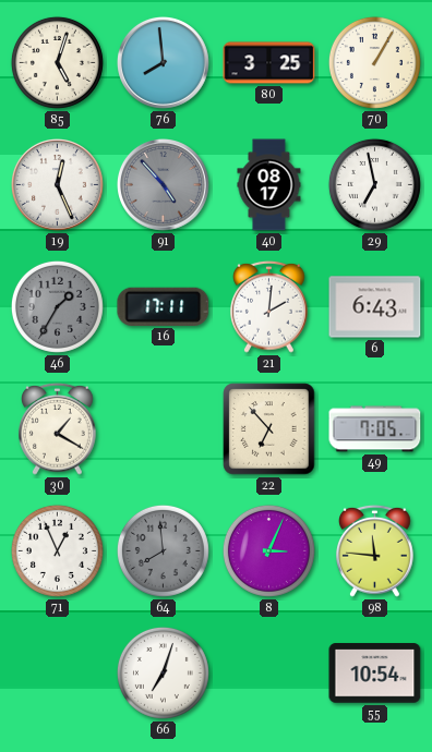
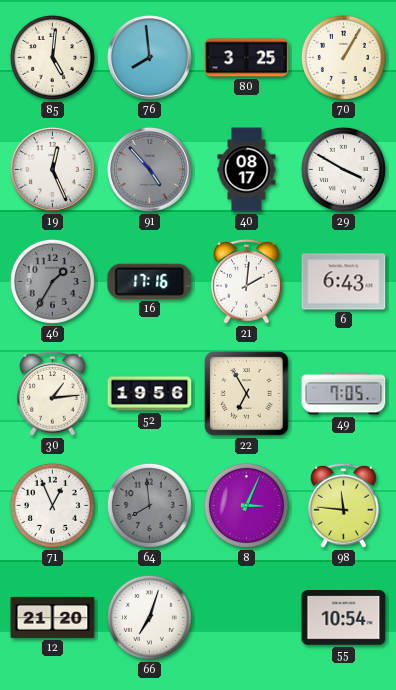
85: 5:03 -> 5:01 (52, 57)
29: 6:58 -> 3:50 (343, 169)
16: 17:11 -> 17:16 (150, 281)
30: 1:20 -> 1:14 (53, 393)
52: none -> 19:56 (150, 394)
22: 6:53 -> 6:55 (247, 394)
12: none -> 21:20 (53, 617)
